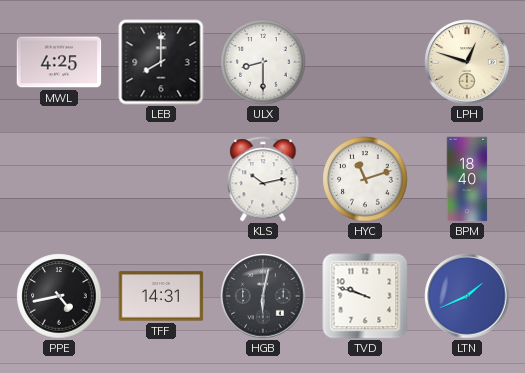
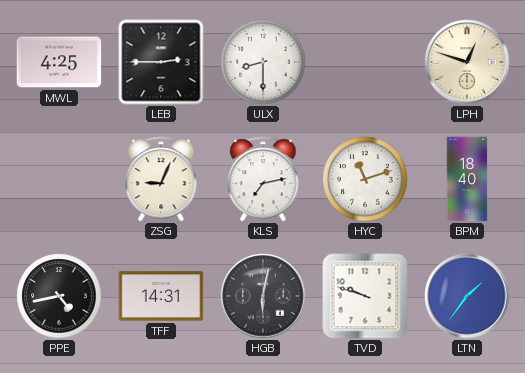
LEB: 8:00 -> 2:45 (161, 62)
ZSG: none -> 9:04 (161, 179)
KLS: 10:13 -> 7:13 (263, 179)
LTN: 1:41 -> 1:36 (467, 296)
